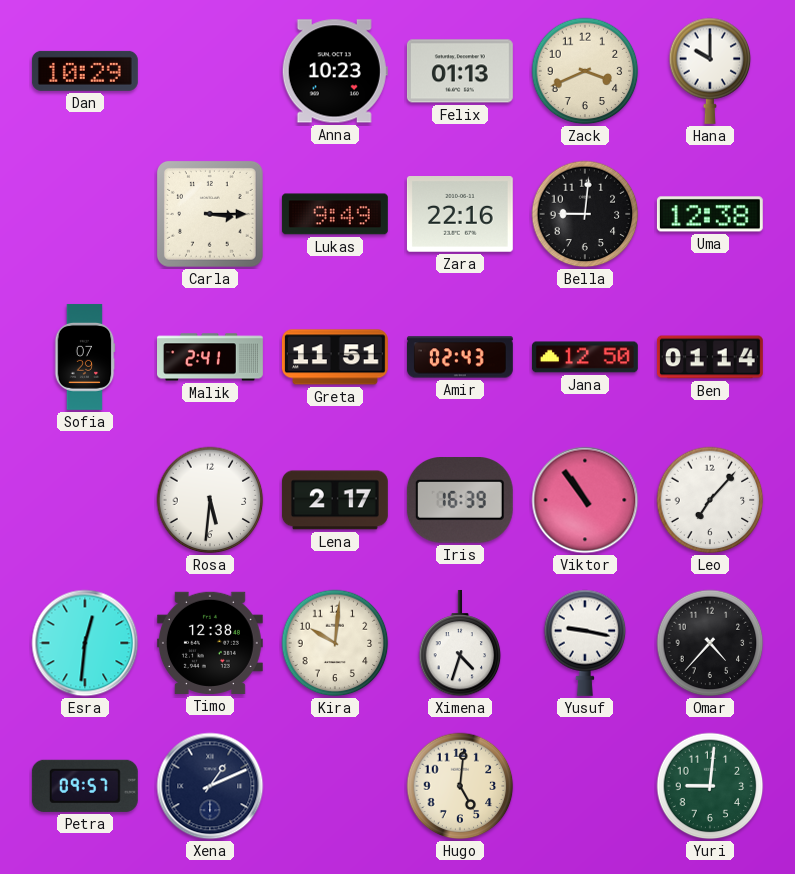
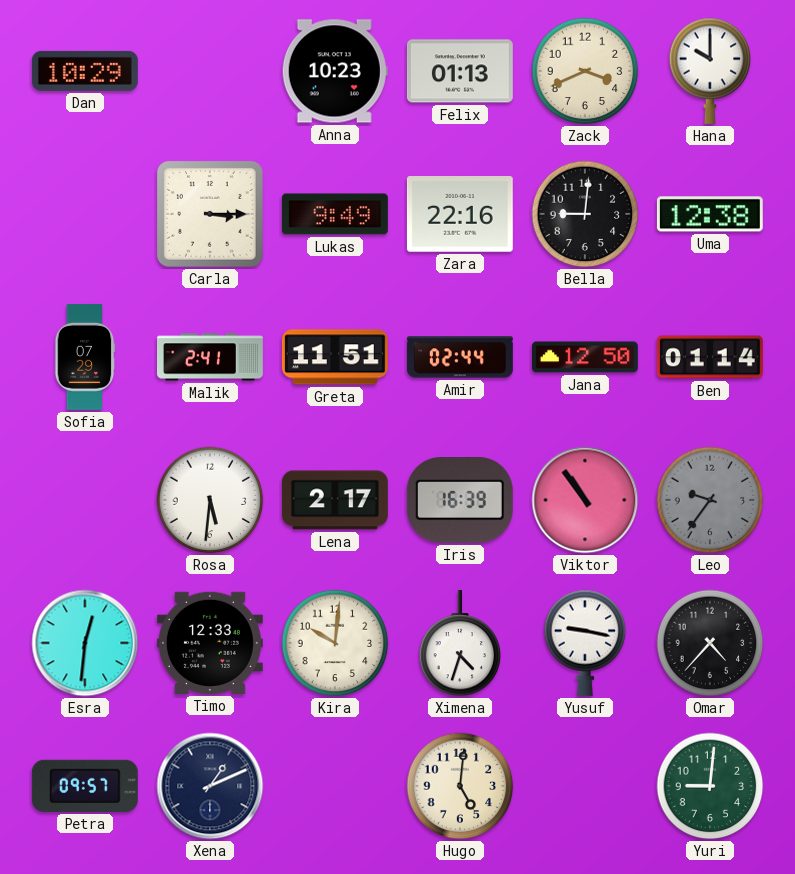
Amir: 02:43 -> 02:44 (460, 357)
Leo: 7:07 -> 9:36 (710, 500)
Leo dial: white -> grey (710, 500)
Timo: 12:38 -> 12:33 (210, 643)
